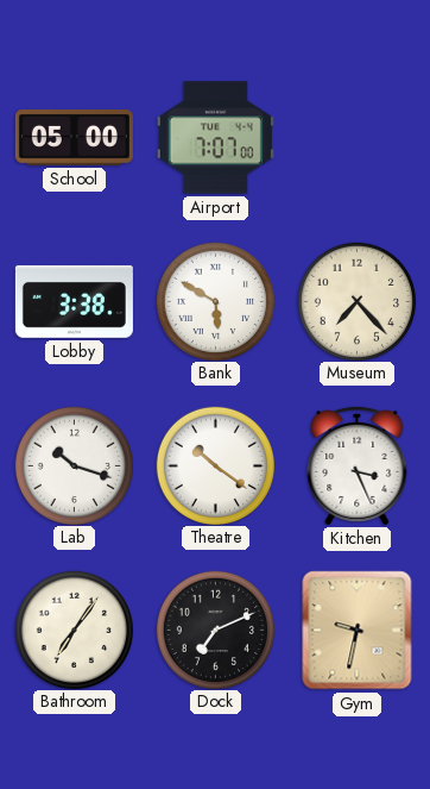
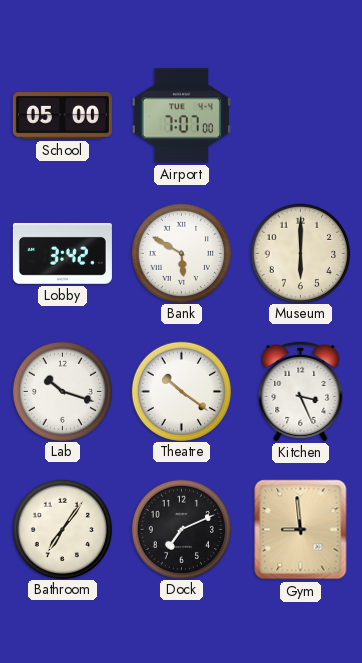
Lobby: 3:38 -> 3:42 (62, 253)
Museum: 7:23 -> 6:00 (300, 253)
Gym: 9:32 -> 8:59 (301, 530)
